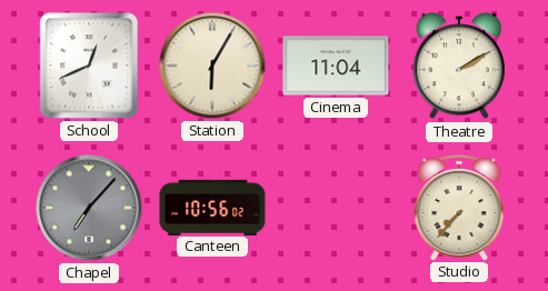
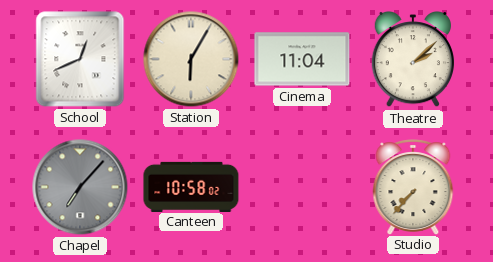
Theatre: 2:10 -> 2:08 (412, 60)
Canteen: 10:56 -> 10:58 (191, 186)
